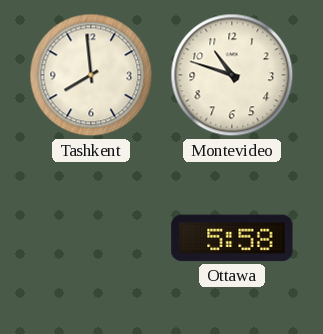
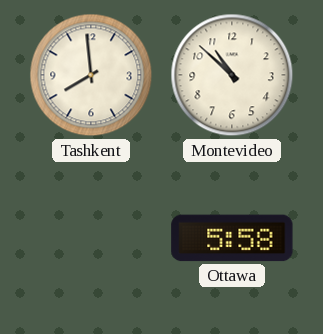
Montevideo: 10:48 -> 10:52 (232, 75)
